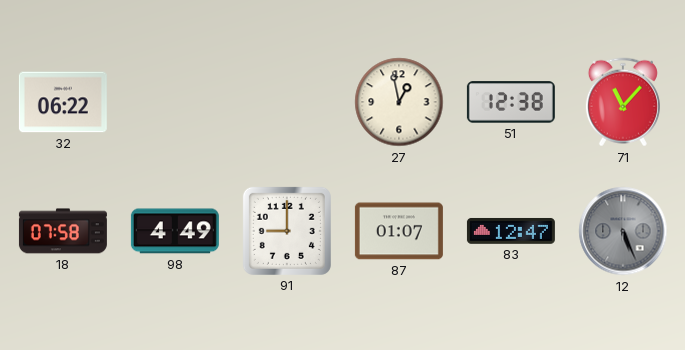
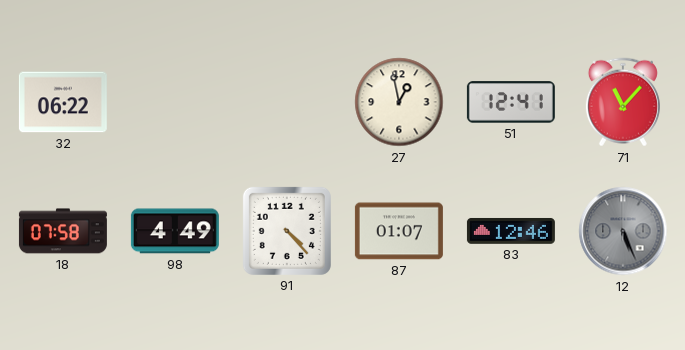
51: 12:38 -> 12:41 (511, 102)
91: 9:00 -> 4:23 (287, 231)
83: 12:47 -> 12:46 (511, 231)
